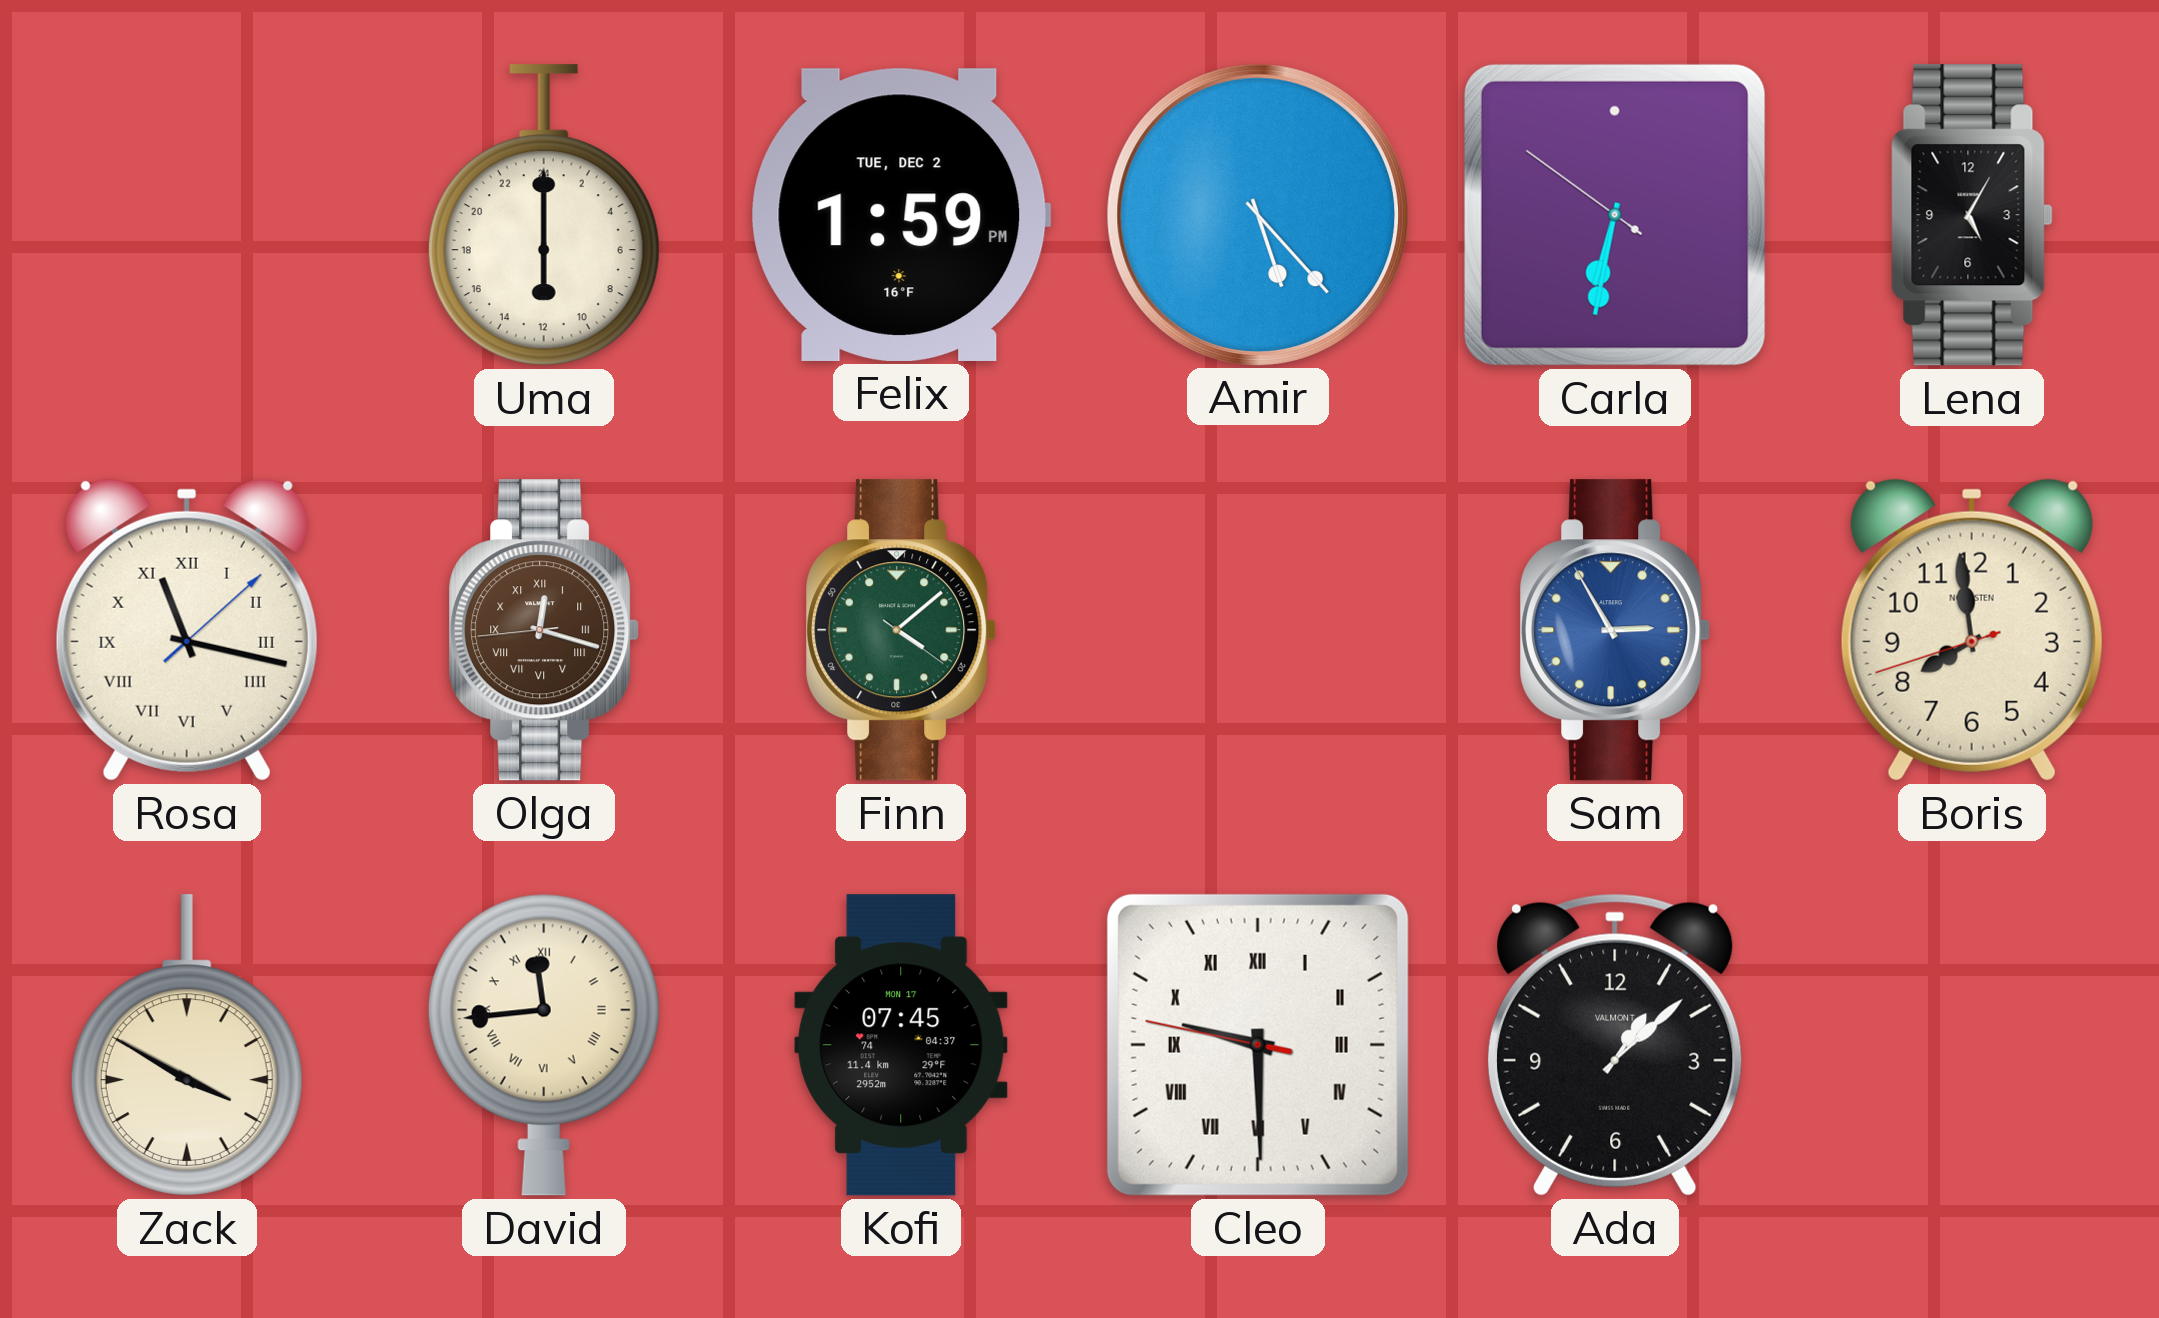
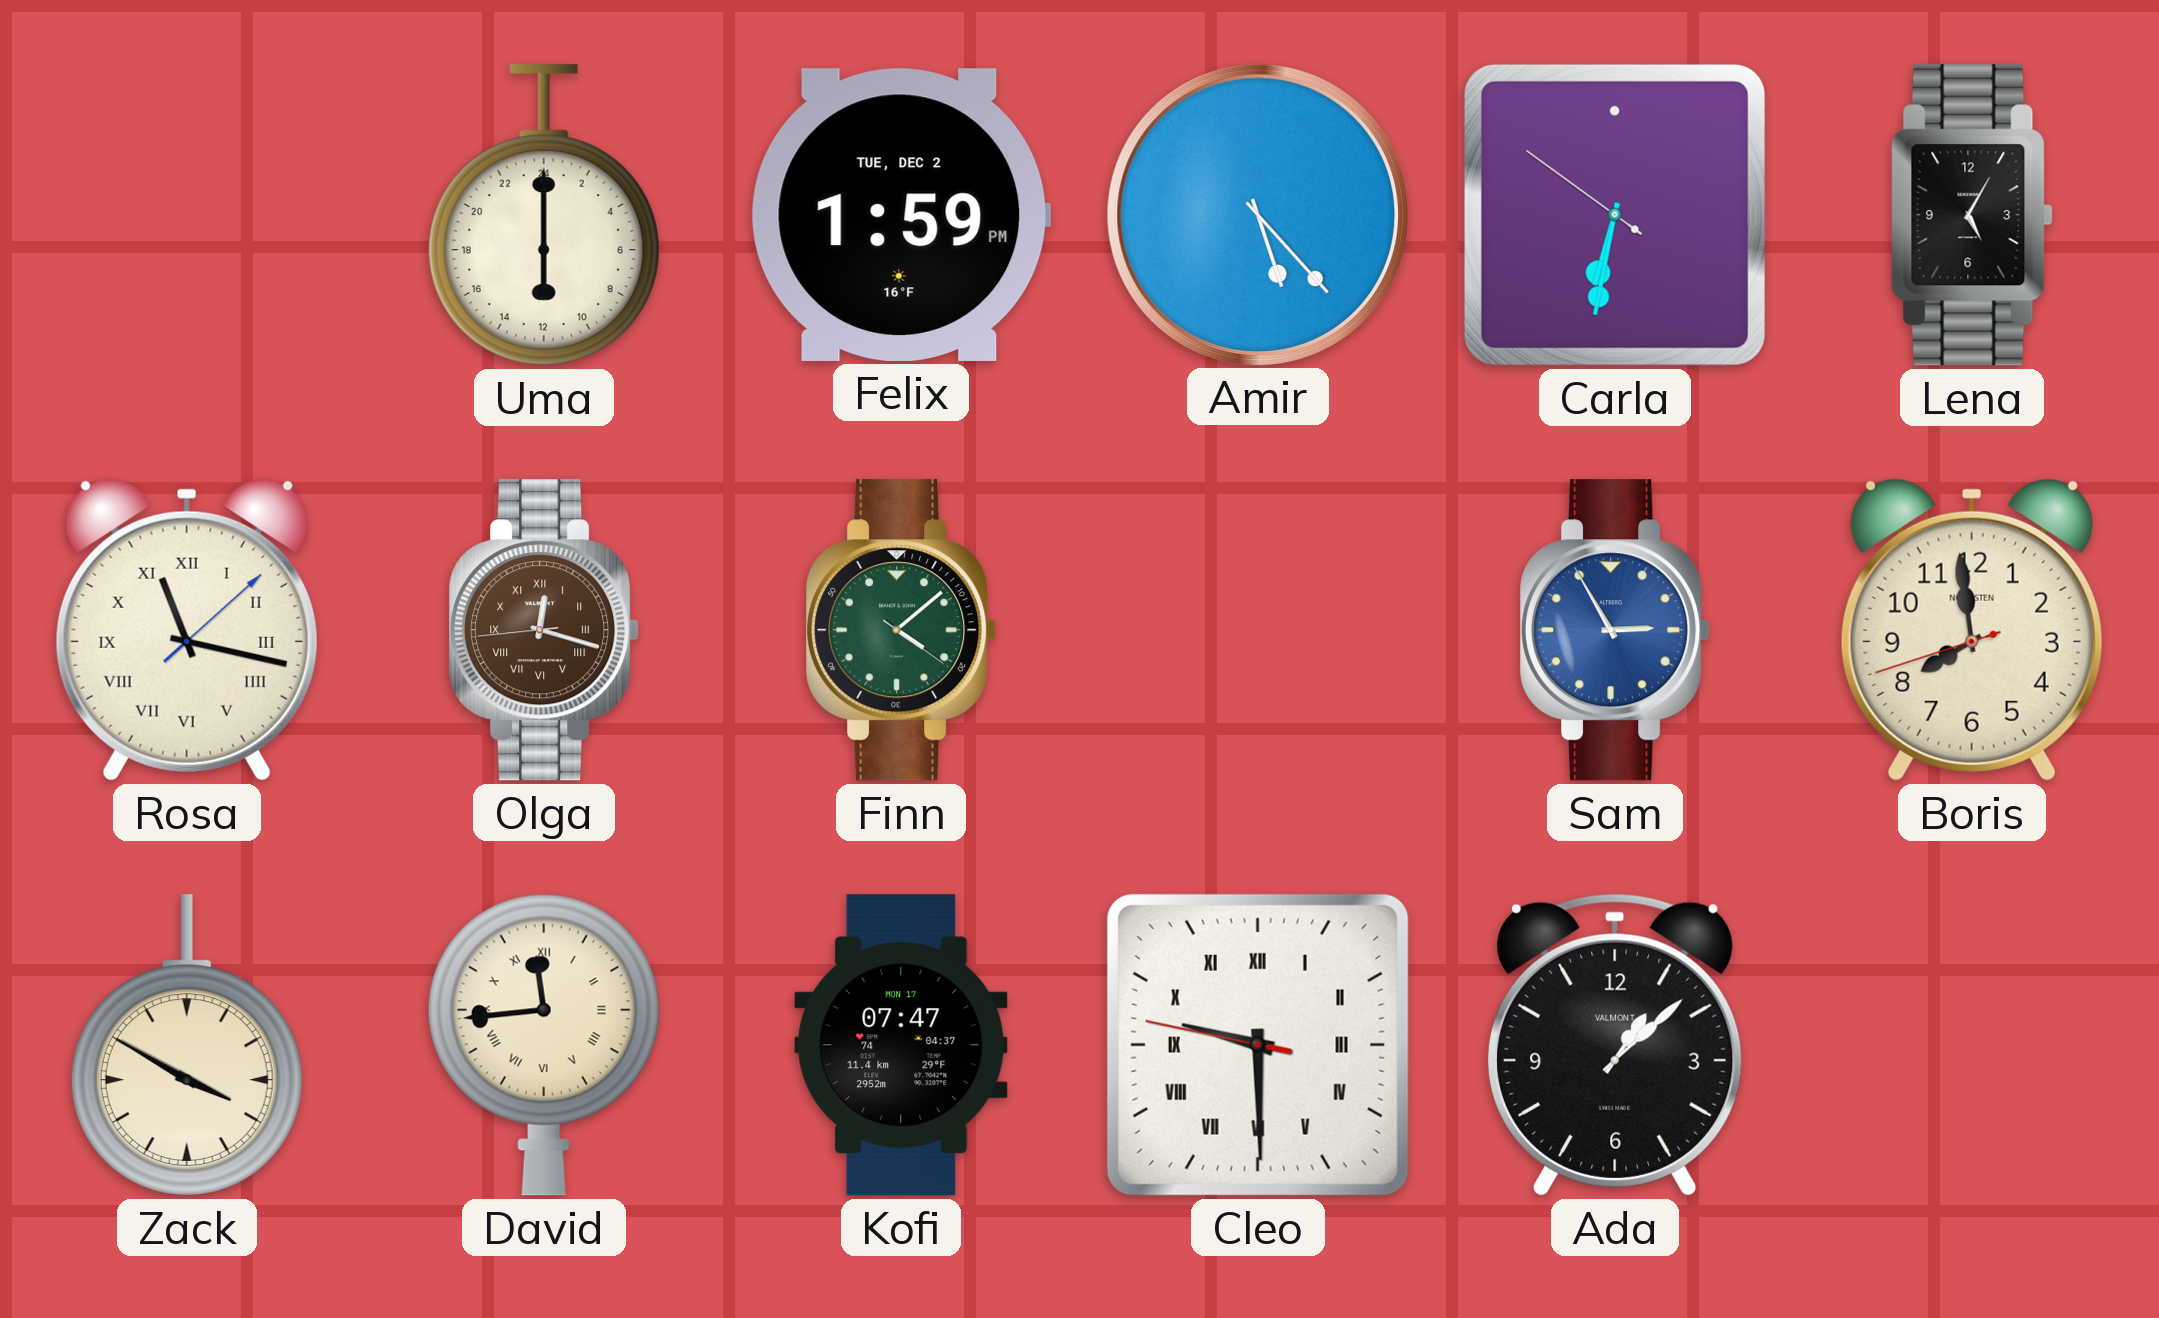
Kofi: 07:45 -> 07:47 (901, 1045)
